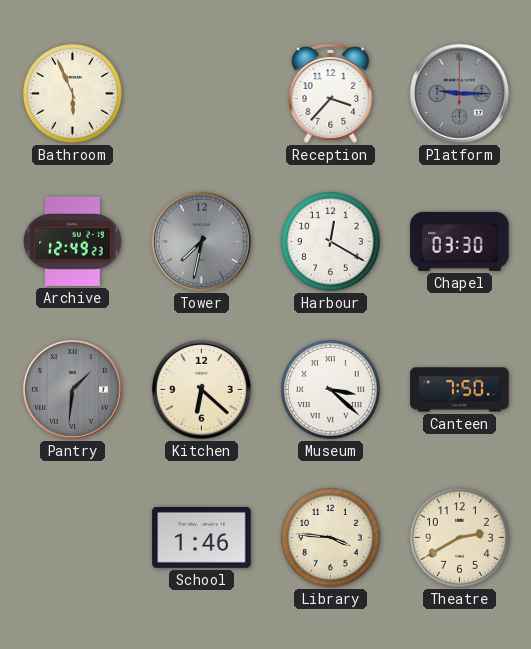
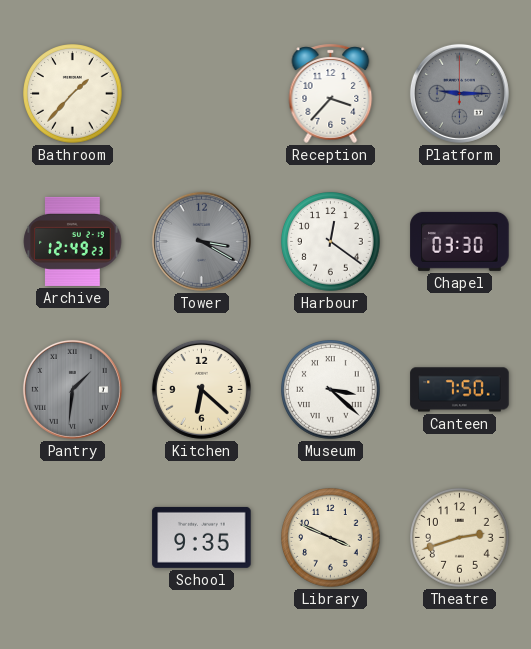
Bathroom: 5:56 -> 1:37 (73, 94)
Tower: 7:32 -> 3:20 (201, 241)
Harbour: 12:20 -> 12:21 (331, 242)
School: 1:46 -> 9:35 (202, 537)
Library: 3:46 -> 3:49 (331, 538)
Theatre: 2:40 -> 2:42 (460, 538)
